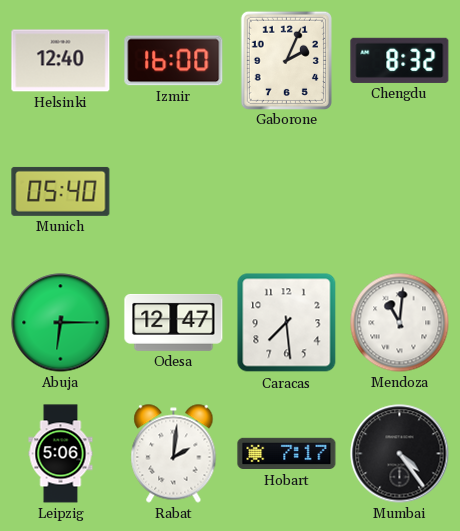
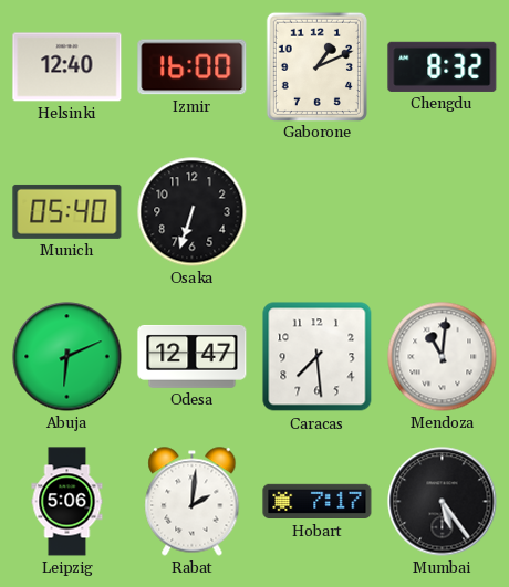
Gaborone: 2:04 -> 1:11 (316, 66)
Osaka: none -> 6:33 (193, 212)
Abuja: 6:15 -> 6:11 (67, 357)
Mumbai: 4:24 -> 5:24 (443, 502)
